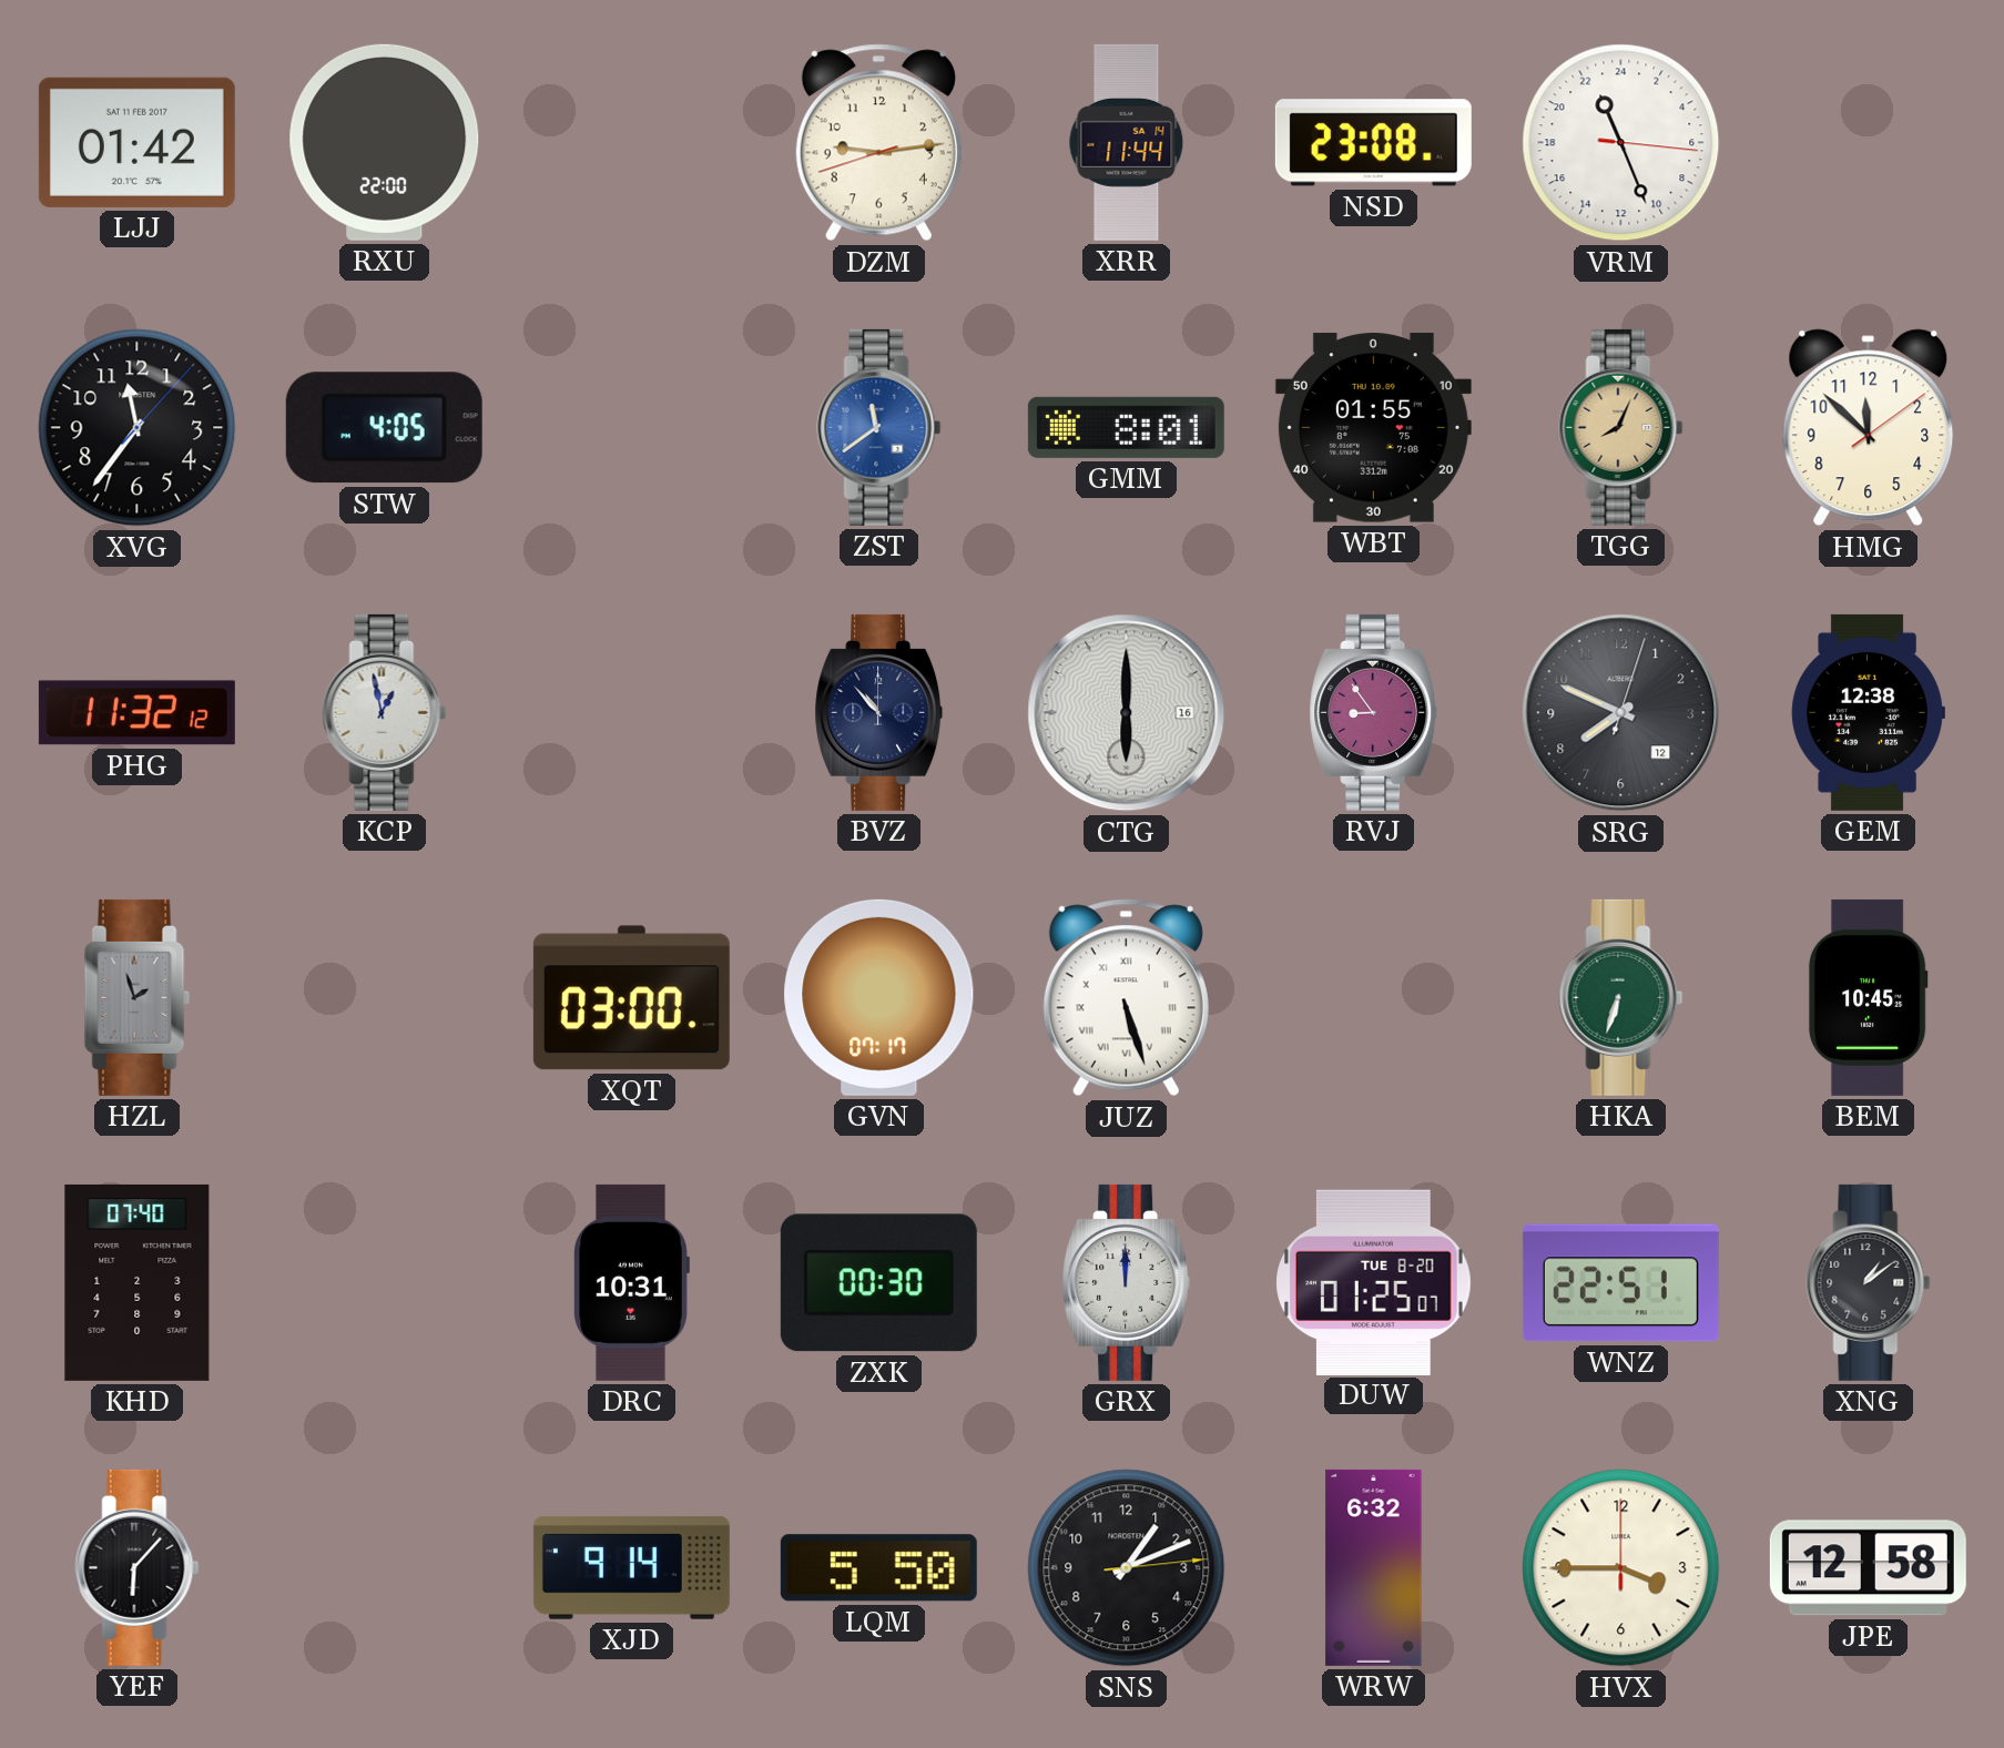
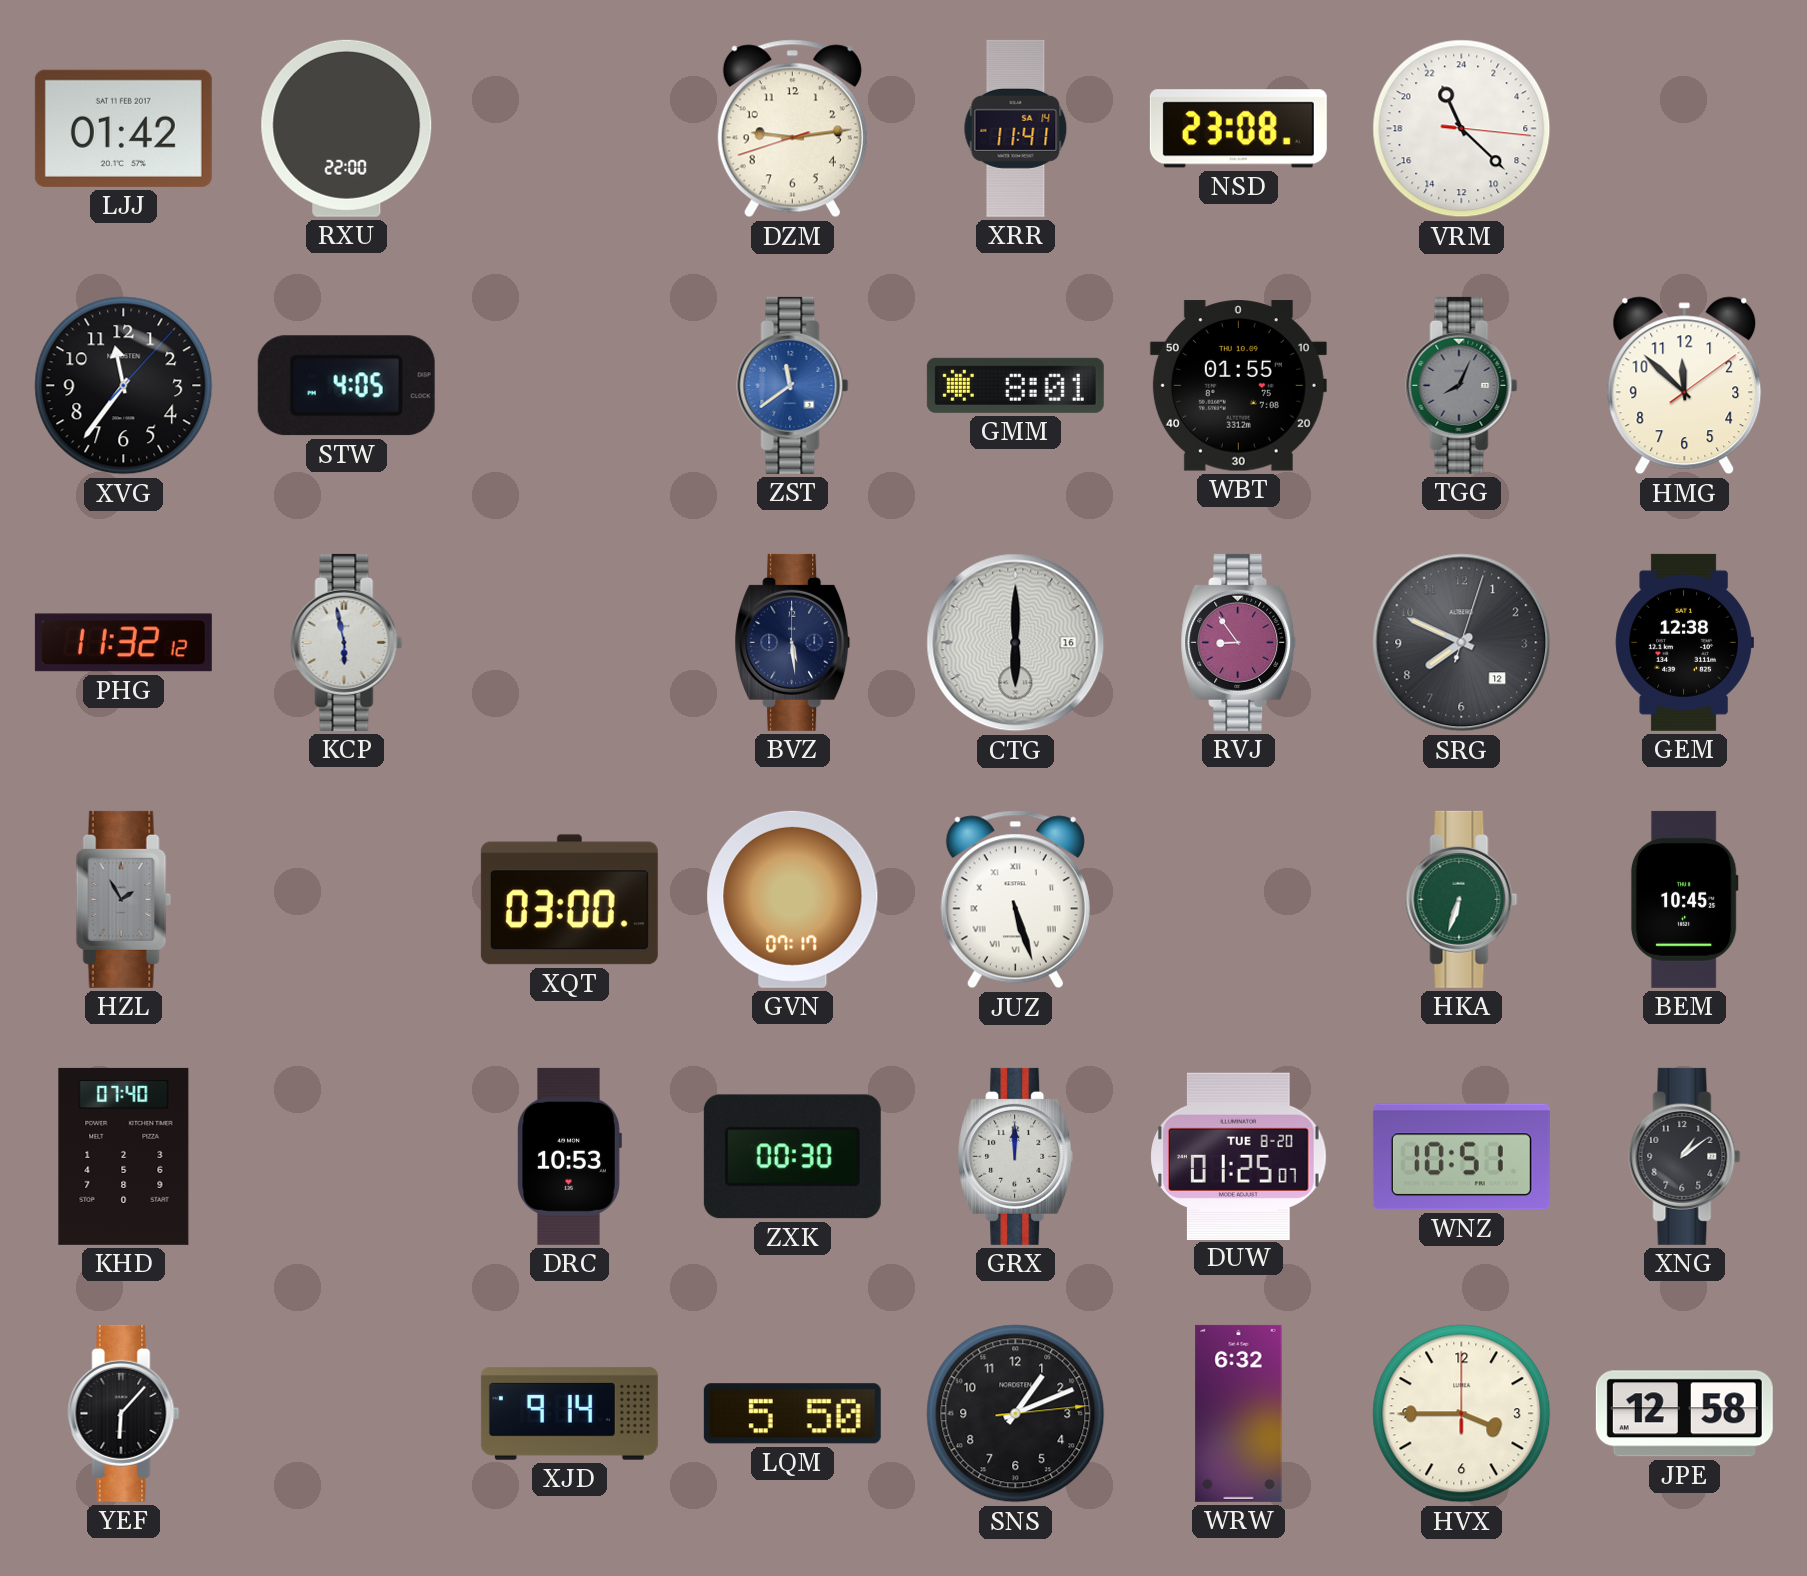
XRR: 11:44 -> 11:41 (1016, 128)
VRM: 22:26 -> 22:22 (1462, 129)
TGG dial: champagne -> grey (1462, 385)
KCP: 12:58 -> 5:58 (347, 642)
BVZ: 10:53 -> 5:29 (793, 642)
HZL: 1:57 -> 1:55 (123, 899)
DRC: 10:31 -> 10:53 (569, 1156)
WNZ: 22:51 -> 10:51 (1461, 1157)
